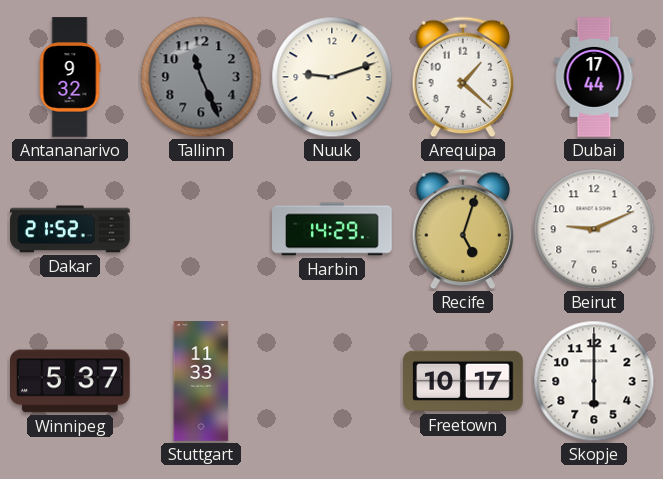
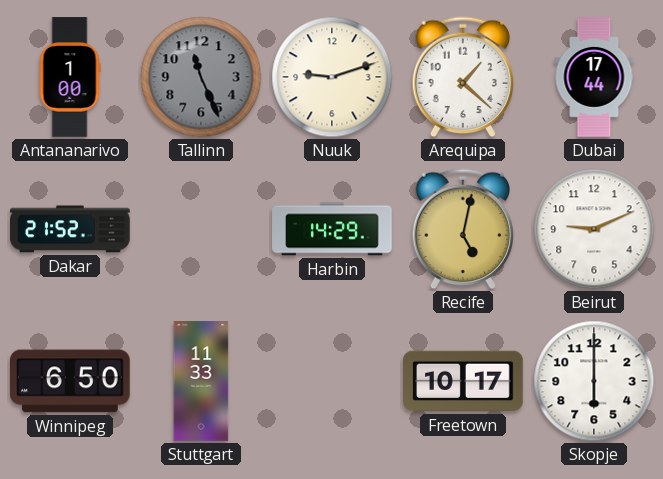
Antananarivo: 9:32 -> 1:00 (70, 77)
Recife: 5:03 -> 5:02 (463, 229)
Winnipeg: 5:37 -> 6:50 (71, 381)
